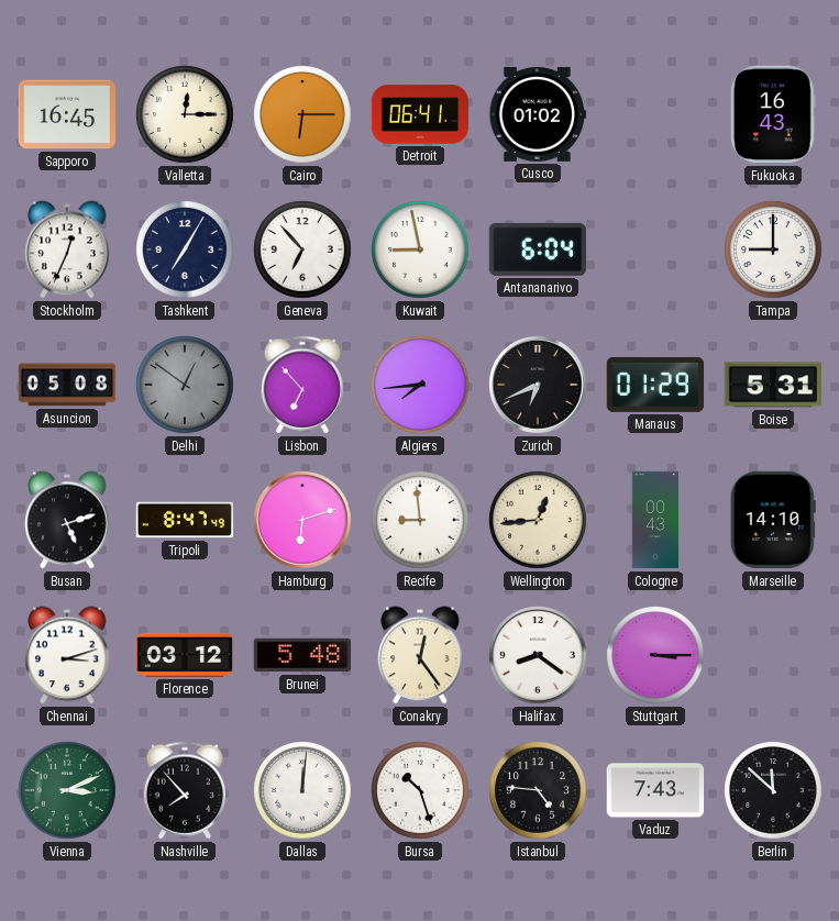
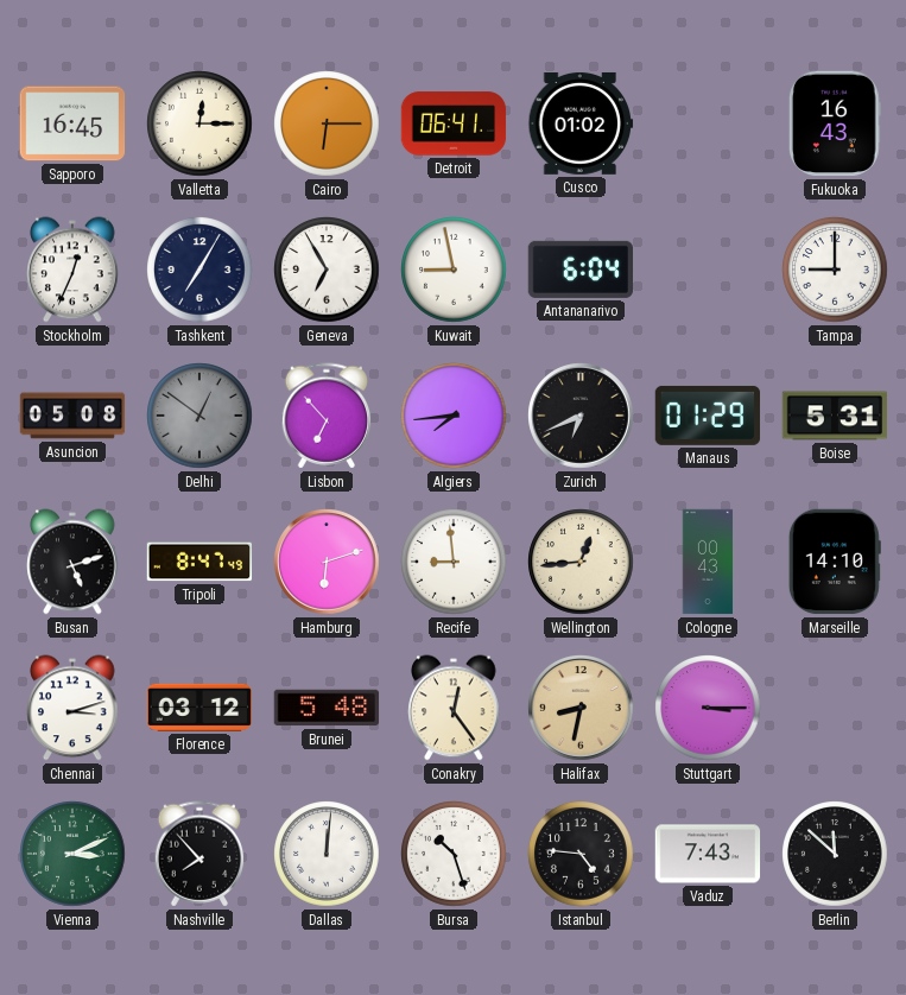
Geneva: 6:53 -> 6:55 (327, 270)
Halifax: 8:21 -> 8:32 (581, 708)
Halifax dial: white -> champagne (581, 708)
